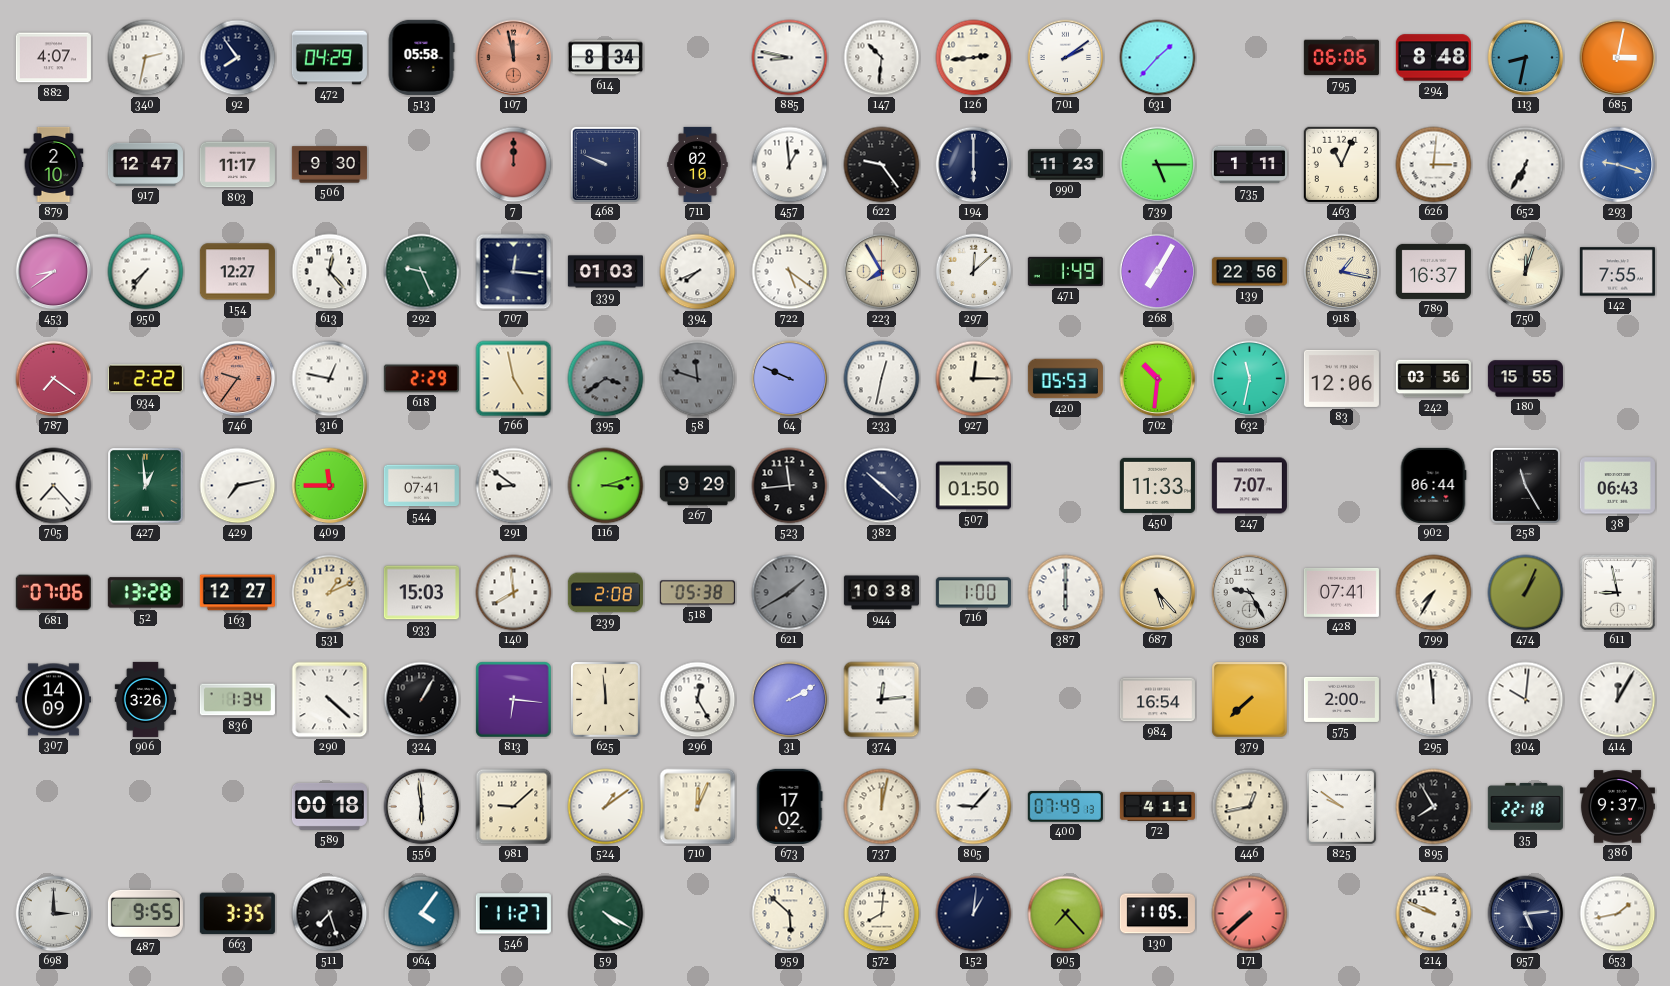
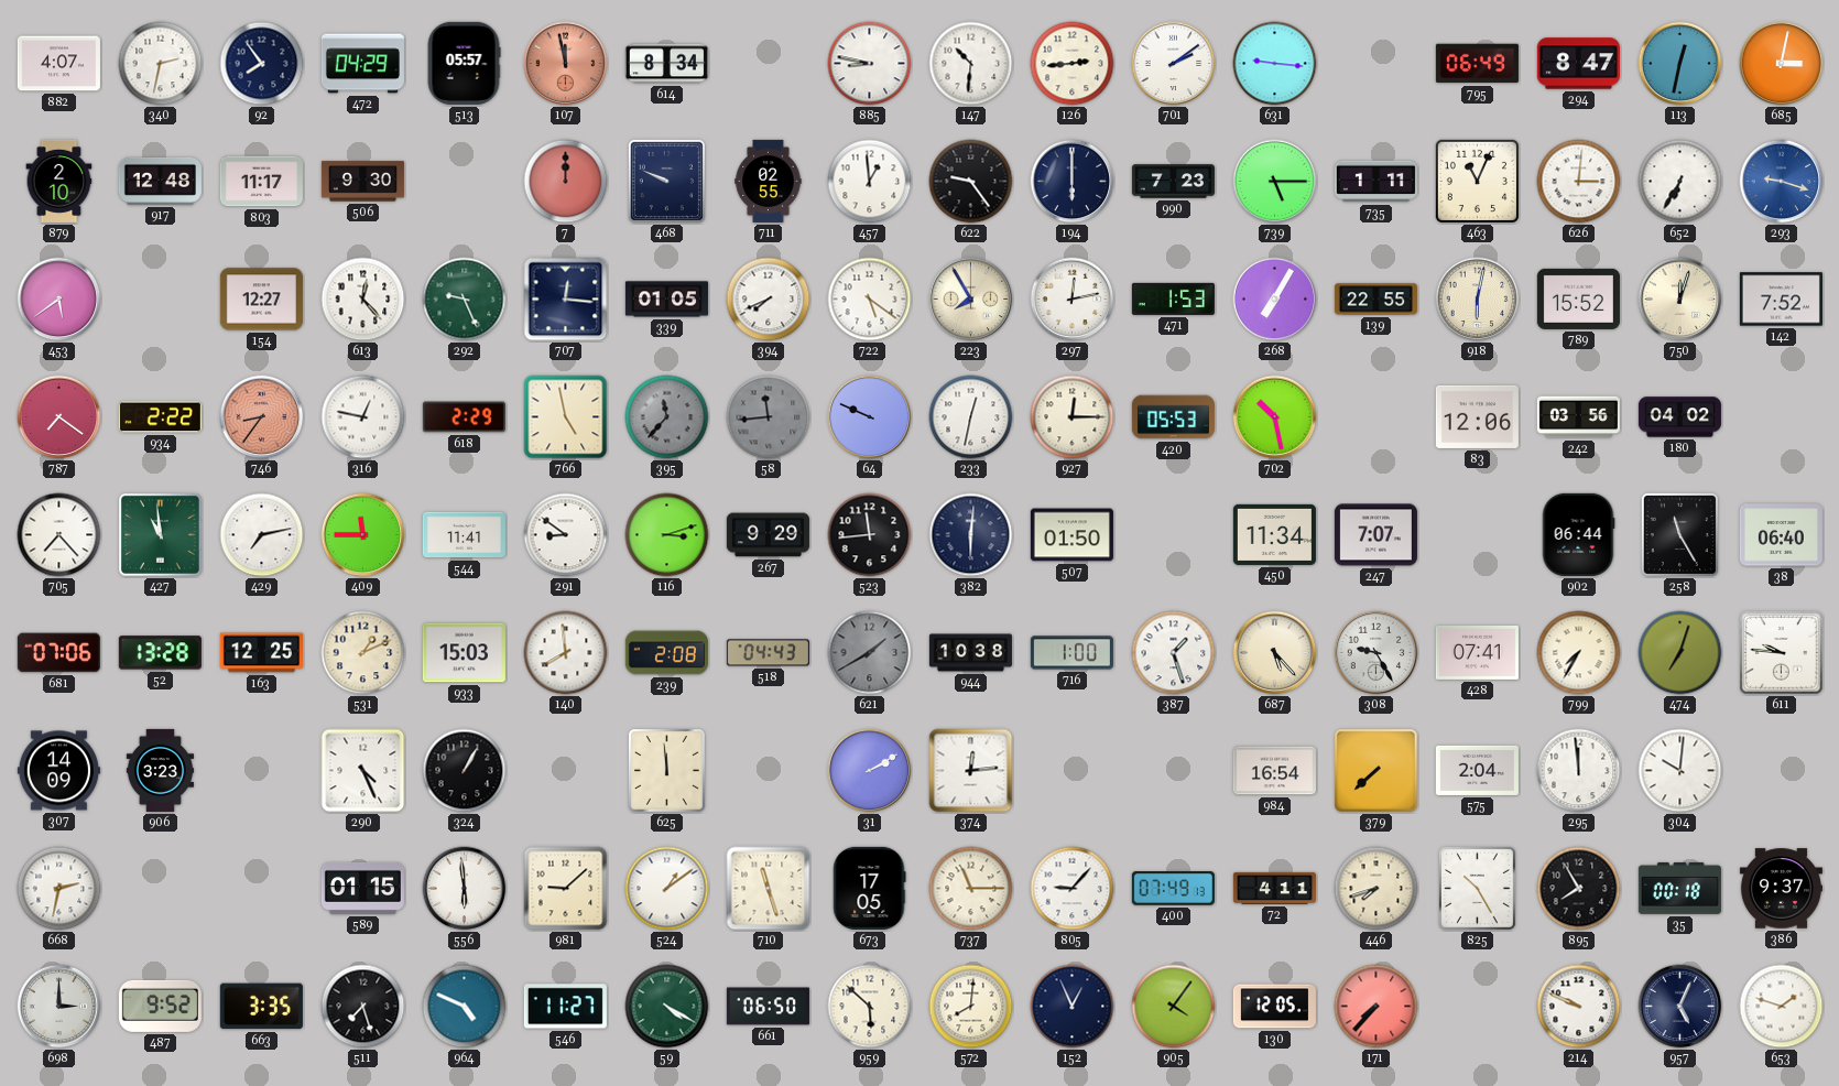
513: 05:58 -> 05:57 (464, 63)
631: 1:37 -> 9:16 (1275, 64)
795: 06:06 -> 06:49 (1477, 64)
294: 8:48 -> 8:47 (1578, 64)
113: 8:32 -> 12:32 (1680, 64)
917: 12:47 -> 12:48 (160, 181)
711: 02:10 -> 02:55 (769, 181)
990: 11:23 -> 7:23 (1173, 182)
453: 8:39 -> 5:39 (59, 300)
950: 7:36 -> none (146, 272)
339: 01:03 -> 01:05 (666, 300)
297: 12:08 -> 12:13 (1073, 300)
471: 1:49 -> 1:53 (1173, 298)
139: 22:56 -> 22:55 (1375, 300)
918: 1:17 -> 6:02 (1478, 300)
789: 16:37 -> 15:52 (1578, 298)
142: 7:55 -> 7:52 (1781, 300)
746: 9:36 -> 8:36 (262, 417)
395: 3:39 -> 11:37 (667, 417)
58: 11:48 -> 11:44 (769, 417)
702: 10:31 -> 10:28 (1275, 417)
632: 11:32 -> none (1250, 379)
180: 15:55 -> 04:02 (1679, 417)
427: 12:59 -> 10:59 (161, 535)
544: 07:41 -> 11:41 (464, 535)
382: 10:22 -> 6:01 (971, 535)
450: 11:33 -> 11:34 (1274, 534)
38: 06:43 -> 06:40 (1781, 535)
163: 12:27 -> 12:25 (261, 653)
518: 05:38 -> 04:43 (768, 653)
387: 6:00 -> 1:27 (1174, 653)
474: 1:04 -> 7:03 (1680, 653)
611: 8:58 -> 9:46 (1782, 653)
906: 3:26 -> 3:23 (160, 770)
836: 1:34 -> none (237, 700)
290: 4:22 -> 4:26 (363, 771)
813: 6:16 -> none (514, 700)
296: 12:25 -> none (698, 700)
575: 2:00 -> 2:04 (1477, 770)
414: 12:05 -> none (1618, 700)
668: none -> 2:32 (59, 889)
589: 00:18 -> 01:15 (362, 888)
710: 12:04 -> 11:27 (769, 889)
673: 17:02 -> 17:05 (870, 888)
737: 12:02 -> 11:15 (971, 889)
446: 12:43 -> 7:42 (1376, 889)
825: 9:51 -> 10:25 (1477, 889)
35: 22:18 -> 00:18 (1679, 888)
487: 9:55 -> 9:52 (160, 1006)
964: 4:06 -> 4:49 (465, 1007)
661: none -> 06:50 (768, 1007)
152: 1:01 -> 12:56 (1073, 1007)
905: 7:23 -> 4:06 (1174, 1007)
130: 11:05 -> 12:05 (1274, 1007)
171: 7:38 -> 7:37 (1376, 1007)
957: 5:14 -> 5:04 (1680, 1007)
653: 1:43 -> 1:48 (1782, 1007)
